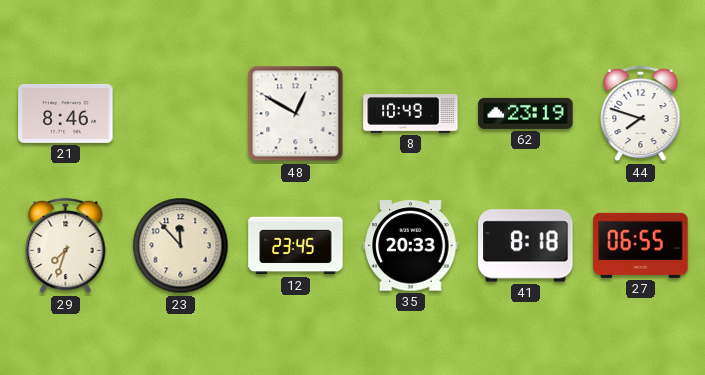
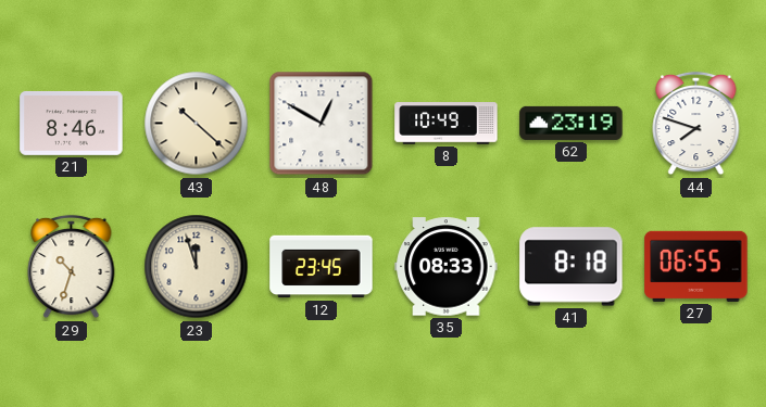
43: none -> 10:22 (197, 124)
29: 7:33 -> 10:33 (72, 267)
23: 11:53 -> 11:57 (197, 267)
35: 20:33 -> 08:33 (447, 267)
